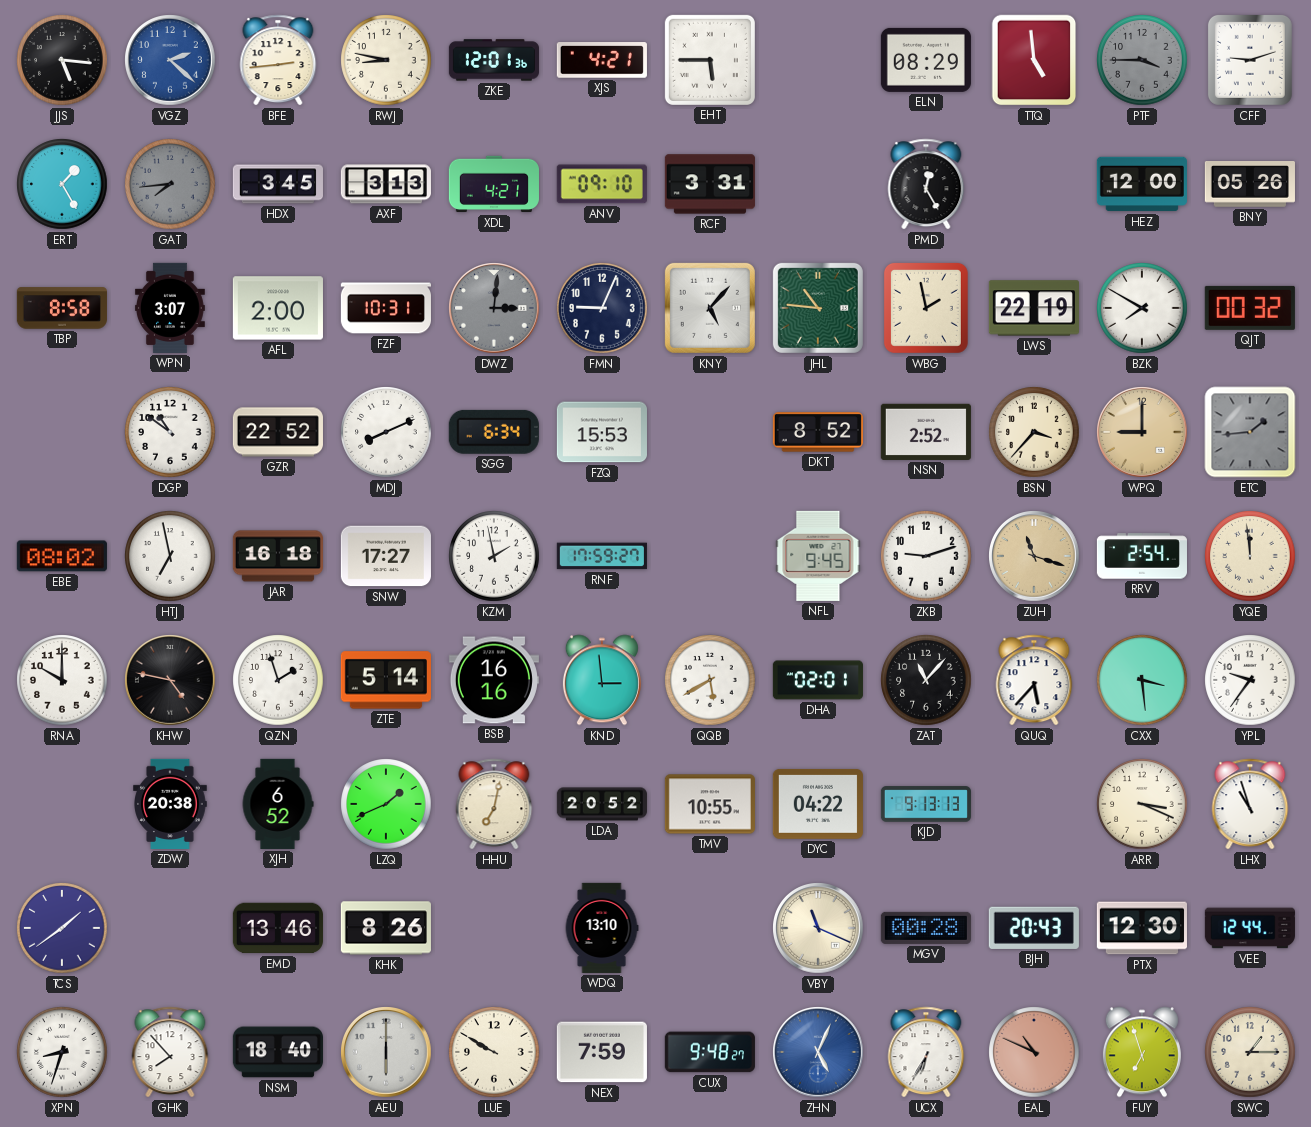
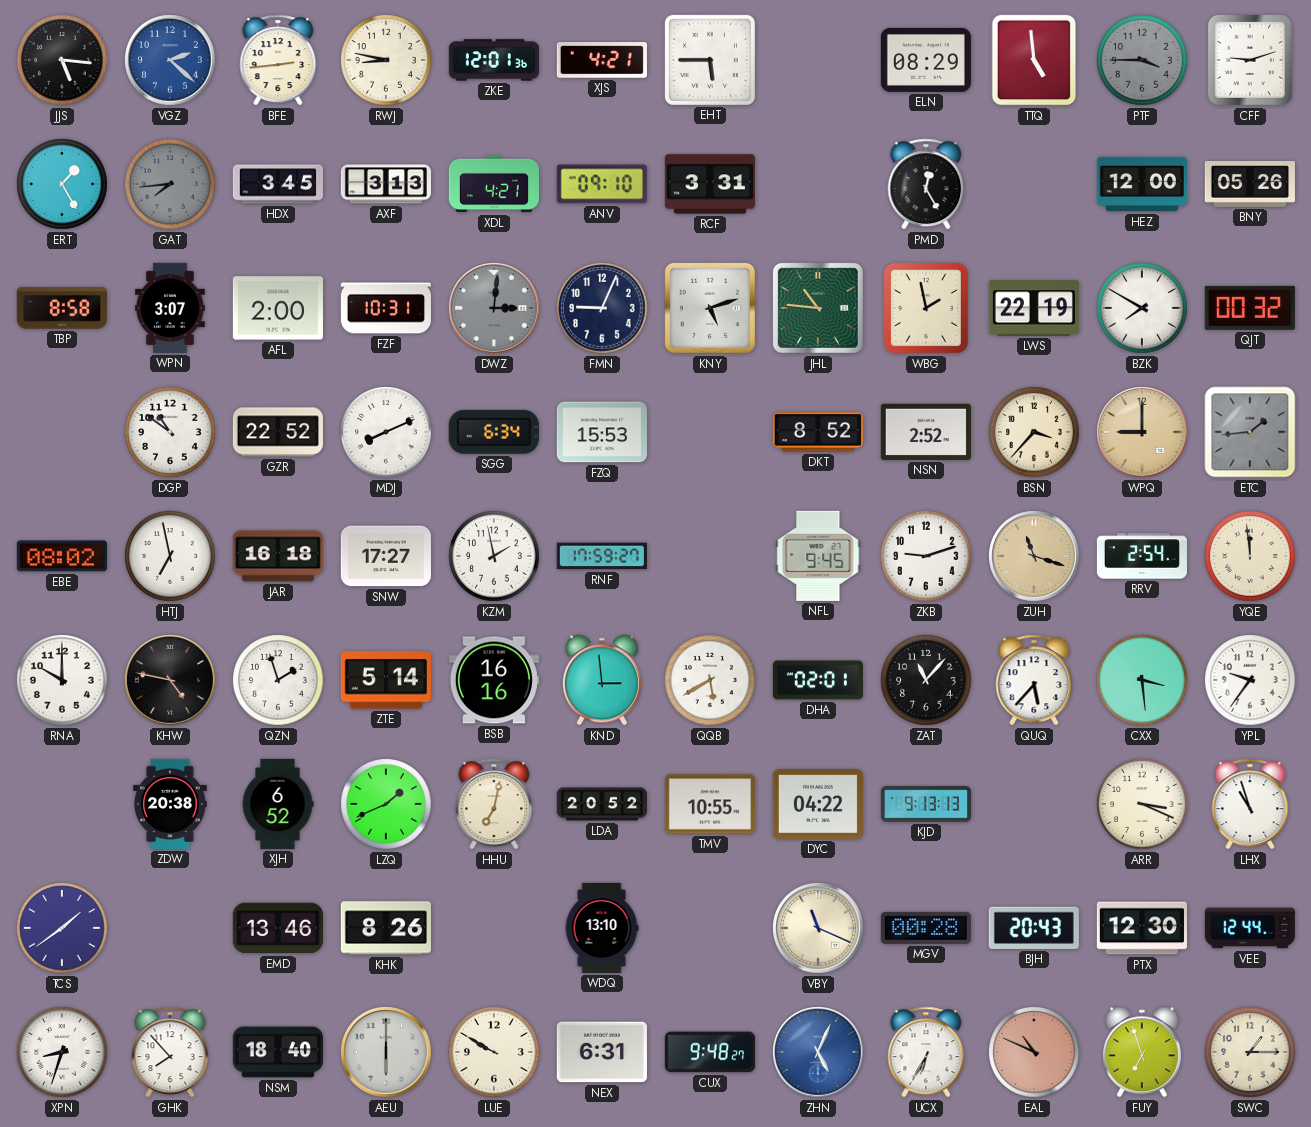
KNY: 5:07 -> 5:12 (710, 308)
NEX: 7:59 -> 6:31 (602, 1052)
